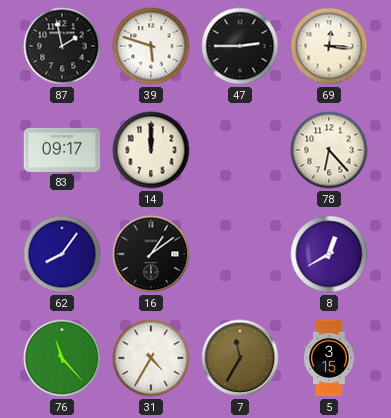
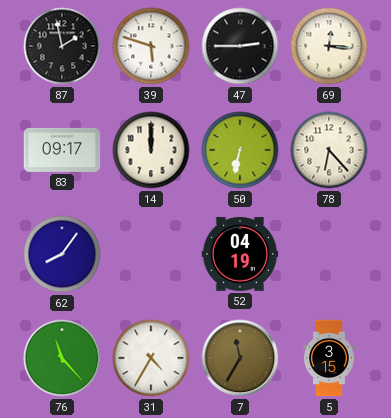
50: none -> 6:32 (240, 150)
16: 1:09 -> none (151, 254)
52: none -> 04:19 (240, 254)
8: 12:40 -> none (329, 254)
